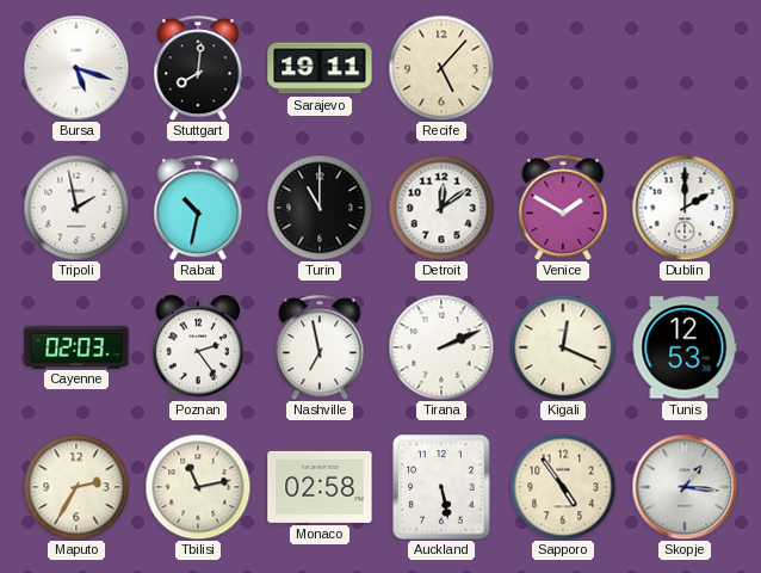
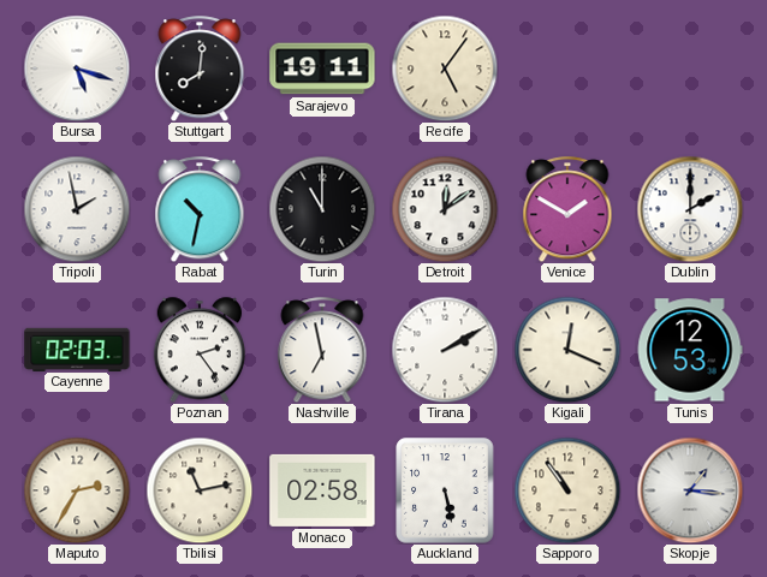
Recife: 5:07 -> 5:06 (445, 69)
Tirana: 2:11 -> 2:10 (445, 350)
Sapporo: 4:54 -> 10:54 (567, 490)
